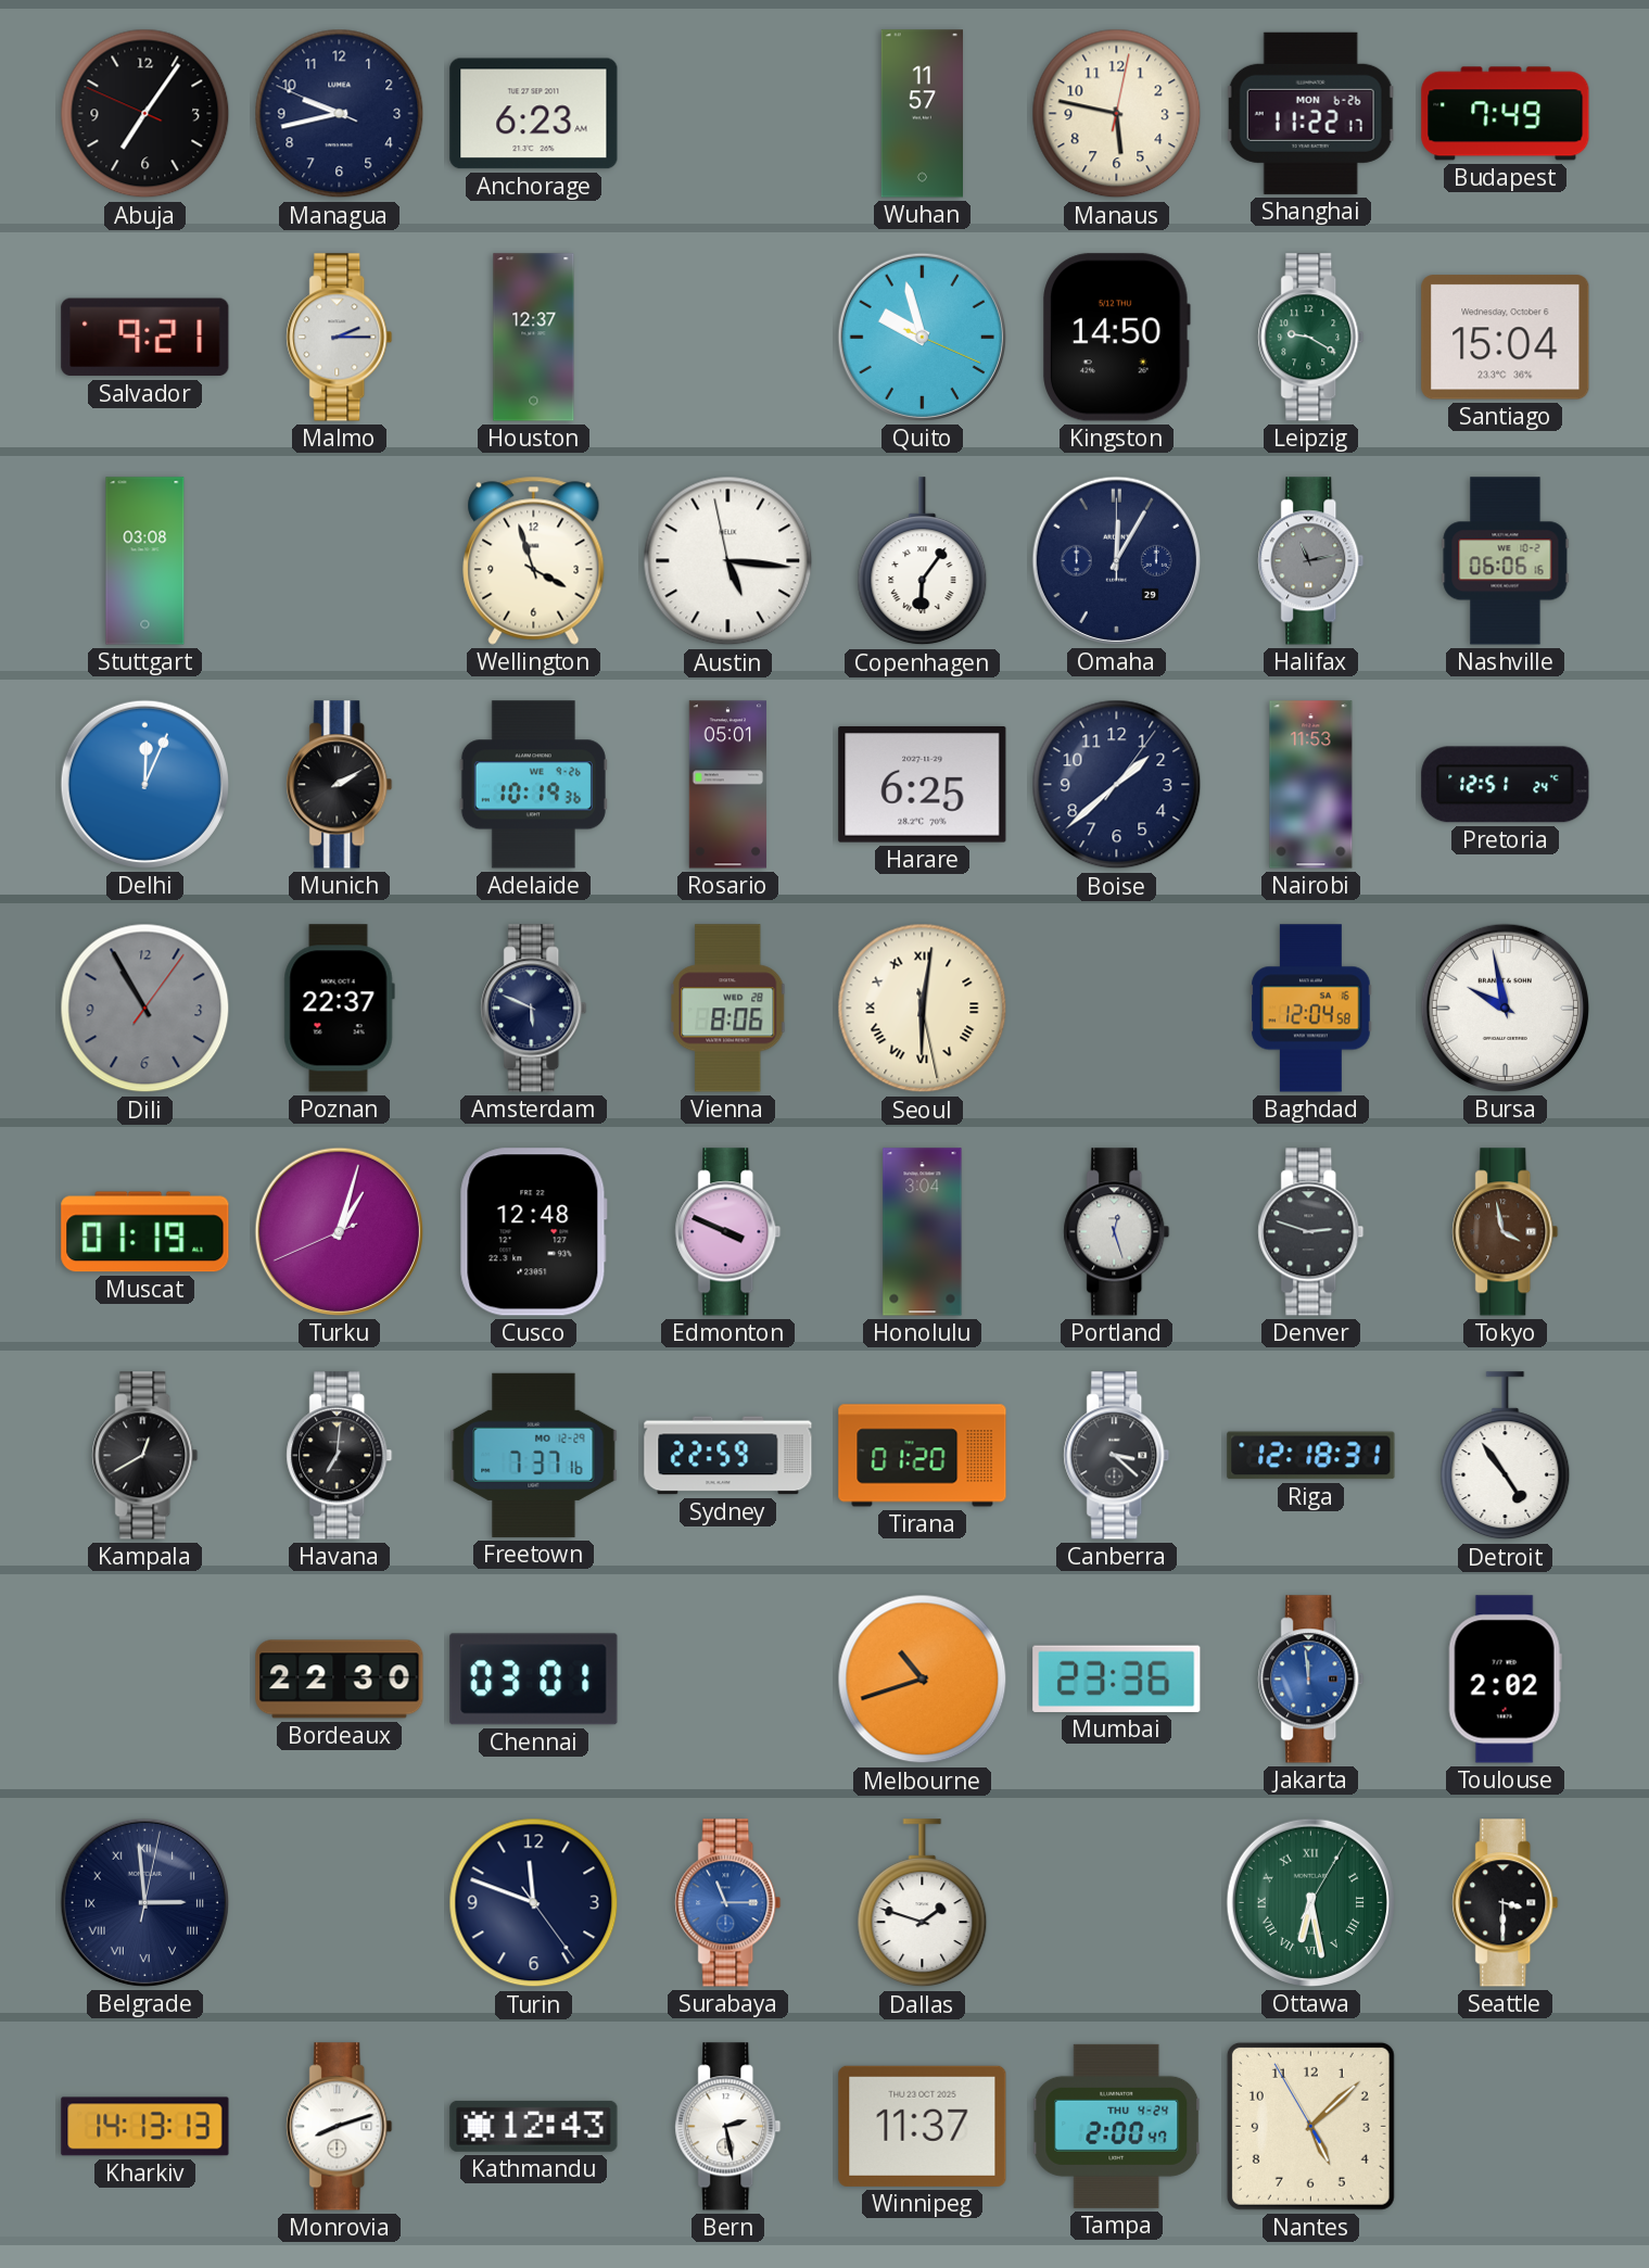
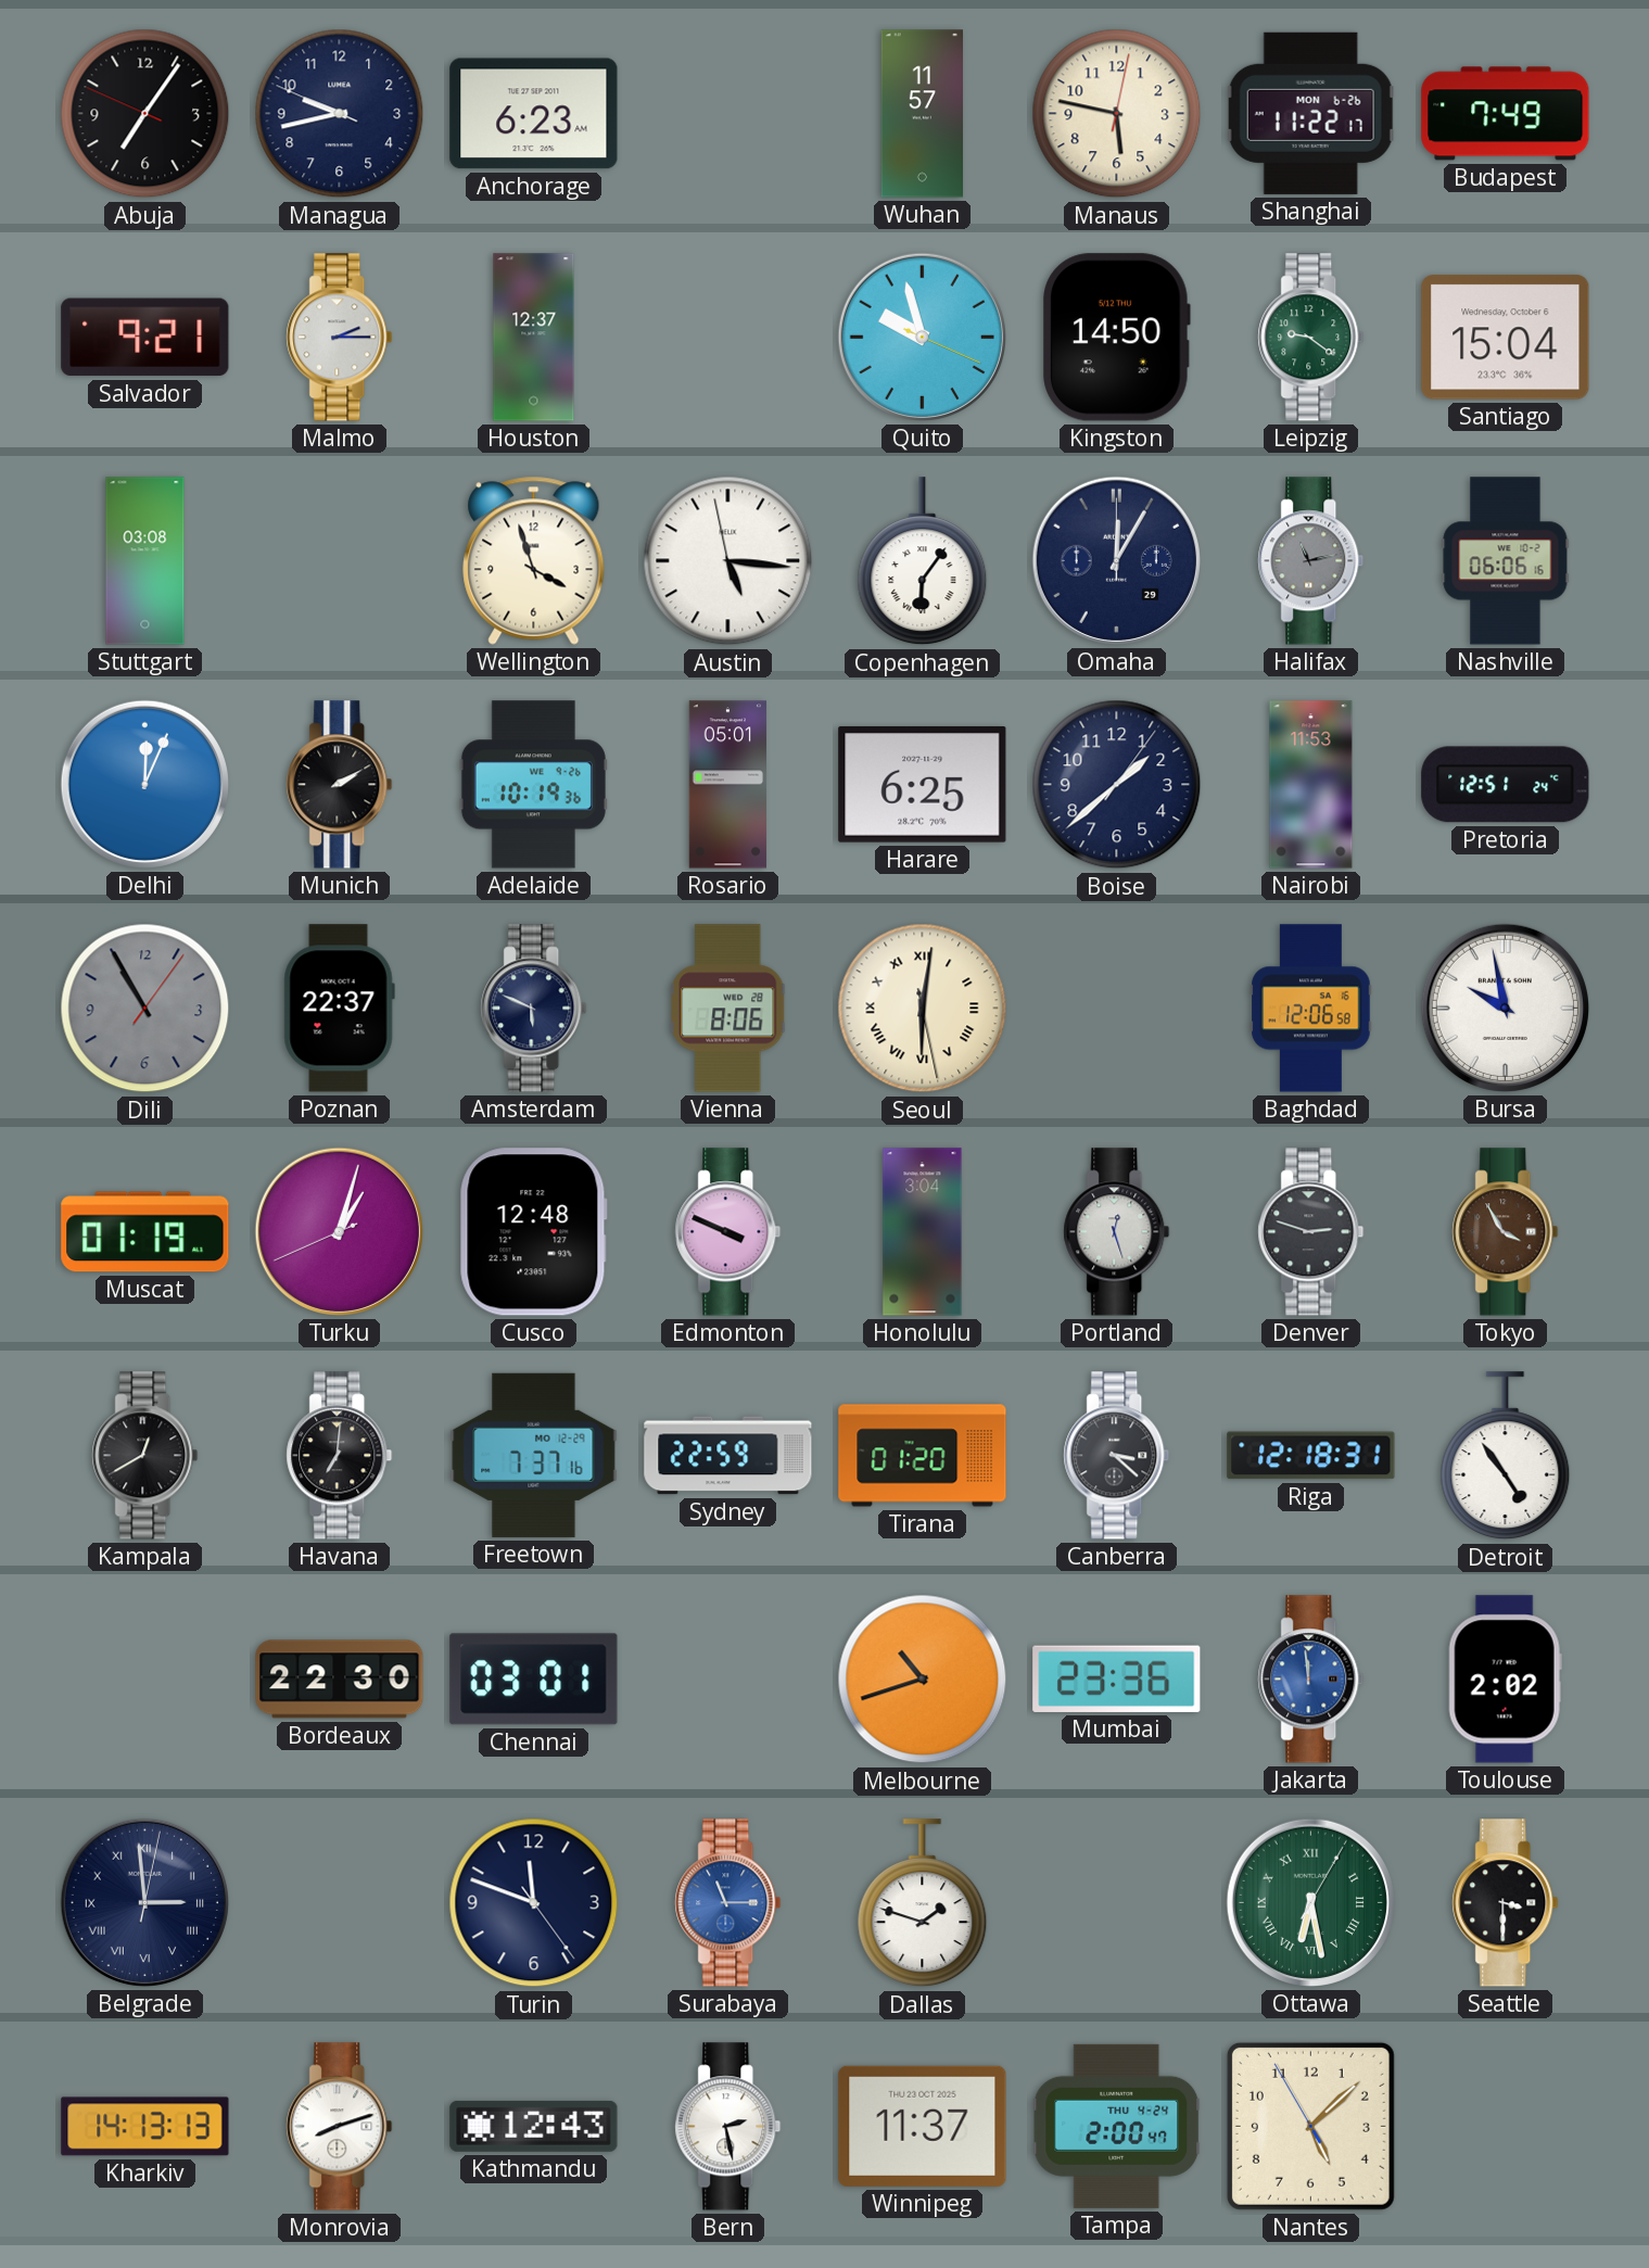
Leipzig: 9:20 -> 9:21 (1311, 338)
Baghdad: 12:04 -> 12:06 (1311, 1009)
Tokyo: 3:58 -> 3:55 (1506, 1232)
